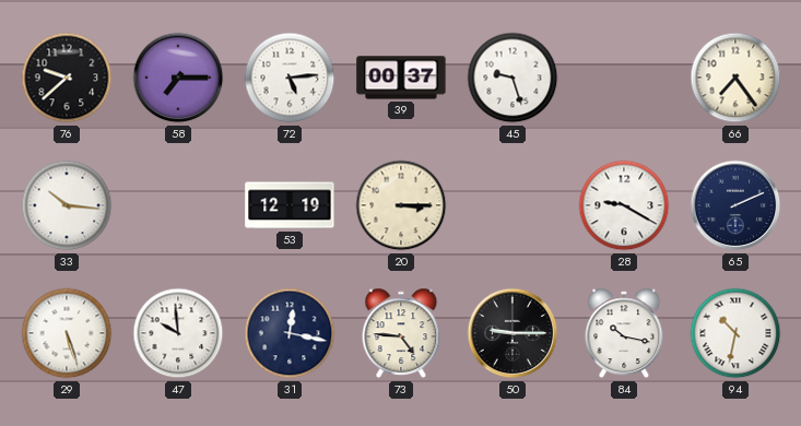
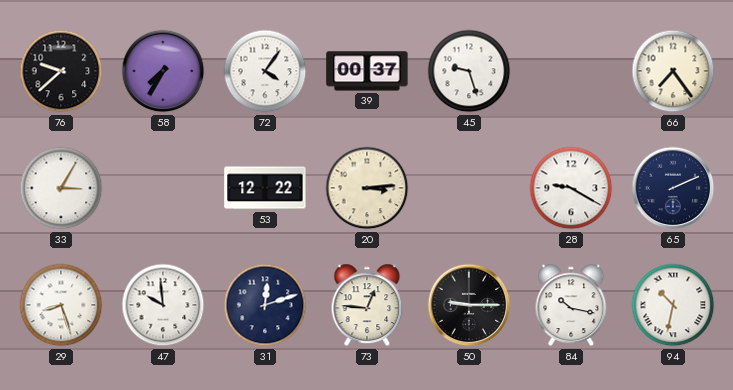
58: 7:15 -> 7:35 (163, 71)
72: 5:14 -> 4:06 (265, 71)
33: 10:16 -> 3:05 (61, 188)
53: 12:19 -> 12:22 (265, 188)
20: 3:15 -> 3:14 (367, 188)
29: 5:27 -> 8:27 (61, 305)
31: 12:17 -> 12:12 (265, 305)
73: 4:46 -> 12:46 (367, 305)
